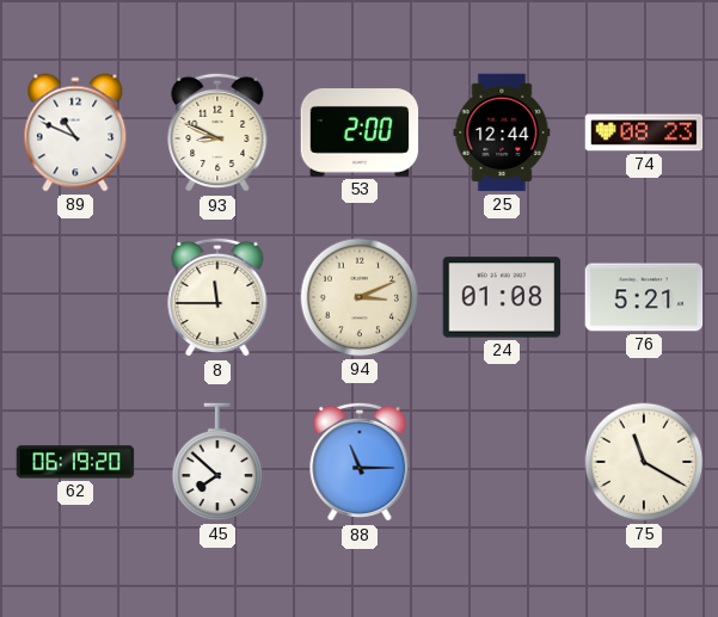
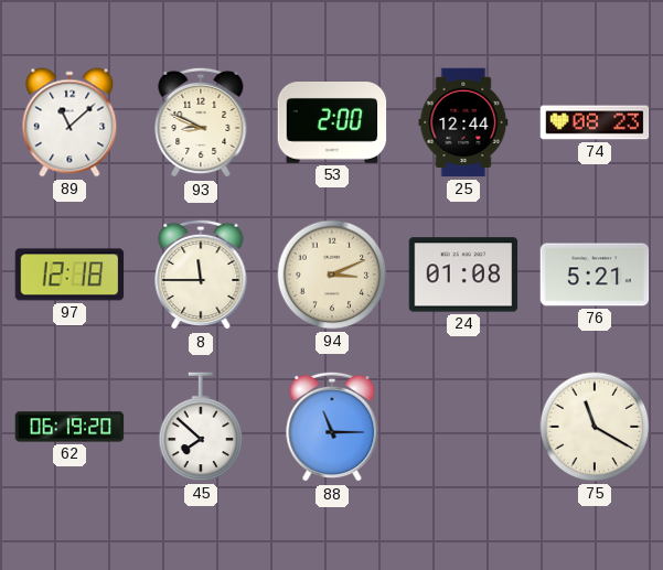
89: 10:49 -> 11:08 (69, 122)
97: none -> 12:18 (69, 275)
